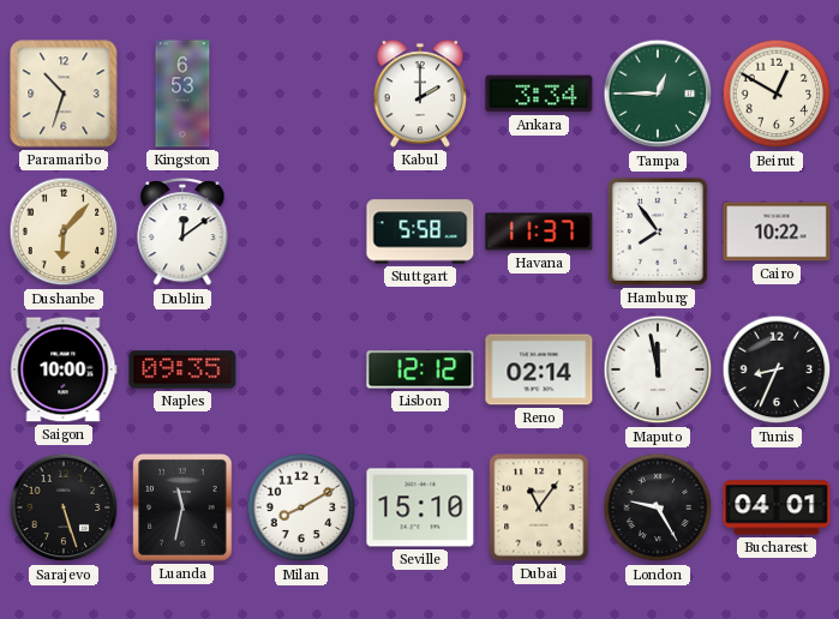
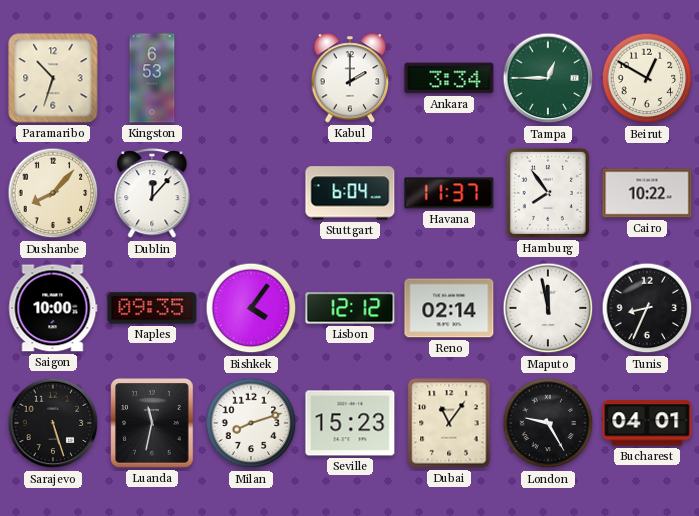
Dushanbe: 6:07 -> 8:07 (53, 193)
Dublin: 12:09 -> 12:07 (152, 194)
Stuttgart: 5:58 -> 6:04 (350, 193)
Bishkek: none -> 4:06 (251, 308)
Milan: 8:10 -> 8:12 (251, 423)
Seville: 15:10 -> 15:23 (350, 423)
